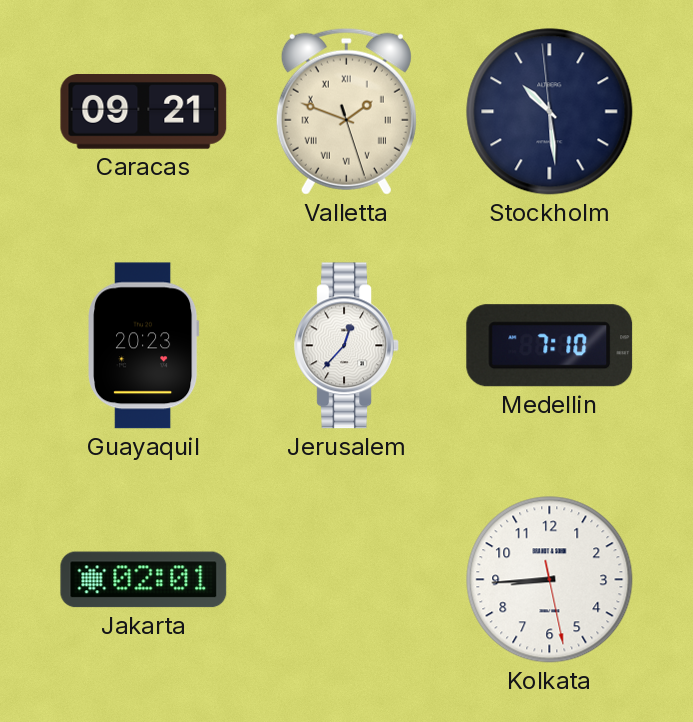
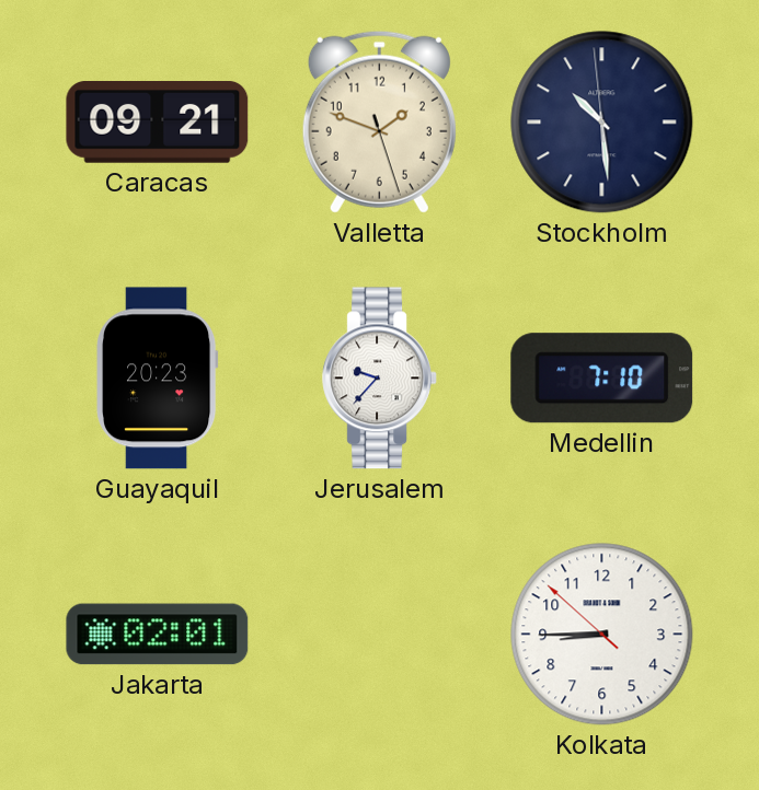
Valletta numerals: Roman -> Arabic (379, 121)
Jerusalem: 12:37 -> 9:37 (379, 379)
Kolkata: 8:44:28 -> 8:44:52 (602, 635)
